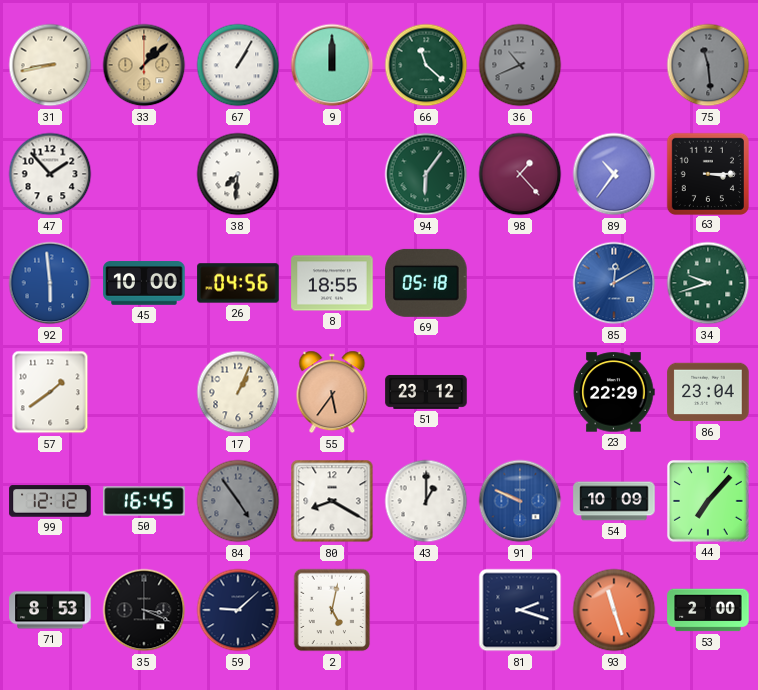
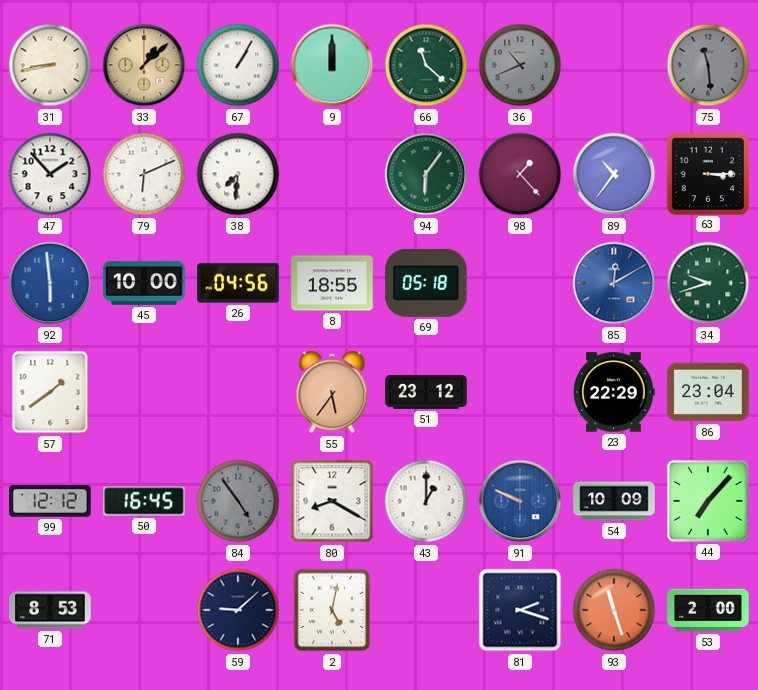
79: none -> 6:11 (144, 174)
17: 1:04 -> none (238, 392)
35: 3:19 -> none (144, 610)
